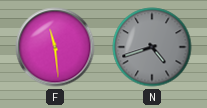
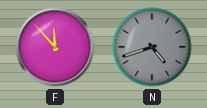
F: 11:29 -> 11:53 (55, 47)
